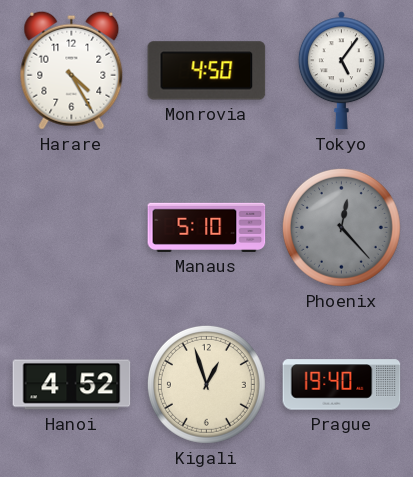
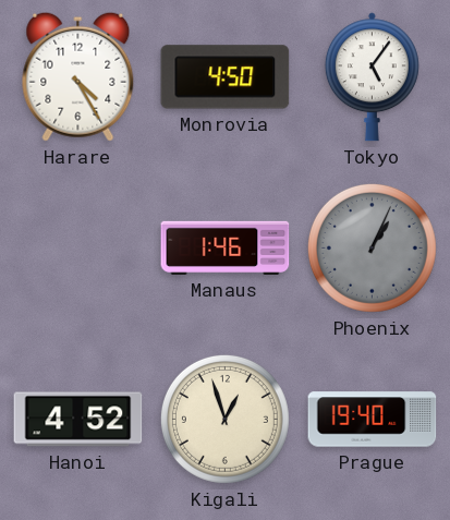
Manaus: 5:10 -> 1:46 (226, 247)
Phoenix: 12:23 -> 1:04 (372, 247)
